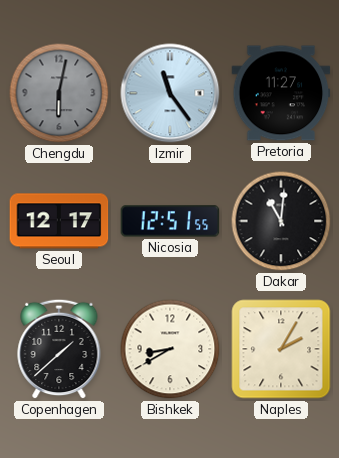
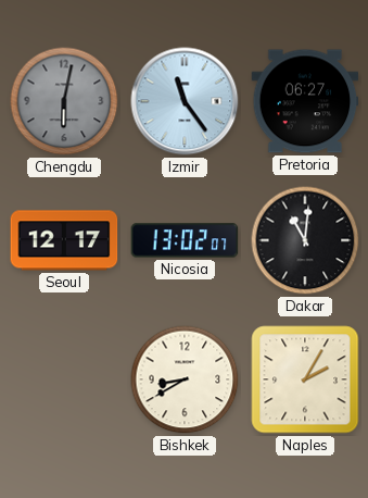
Pretoria: 11:27 -> 06:27 (305, 101)
Nicosia: 12:51 -> 13:02 (185, 240)
Copenhagen: 1:38 -> none (59, 349)
